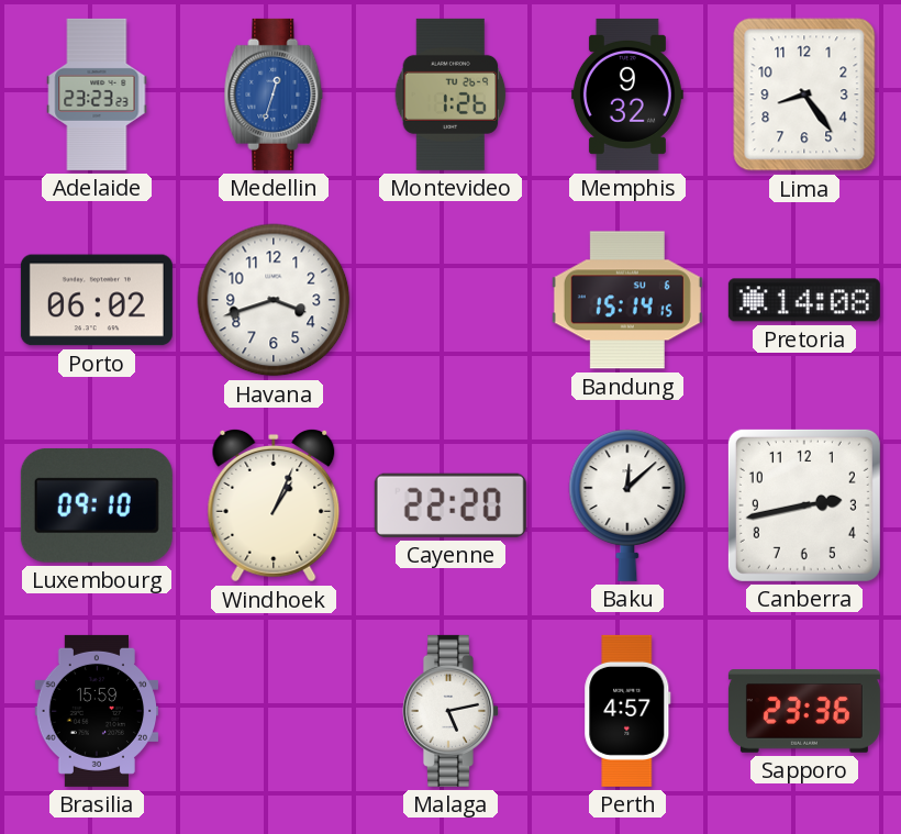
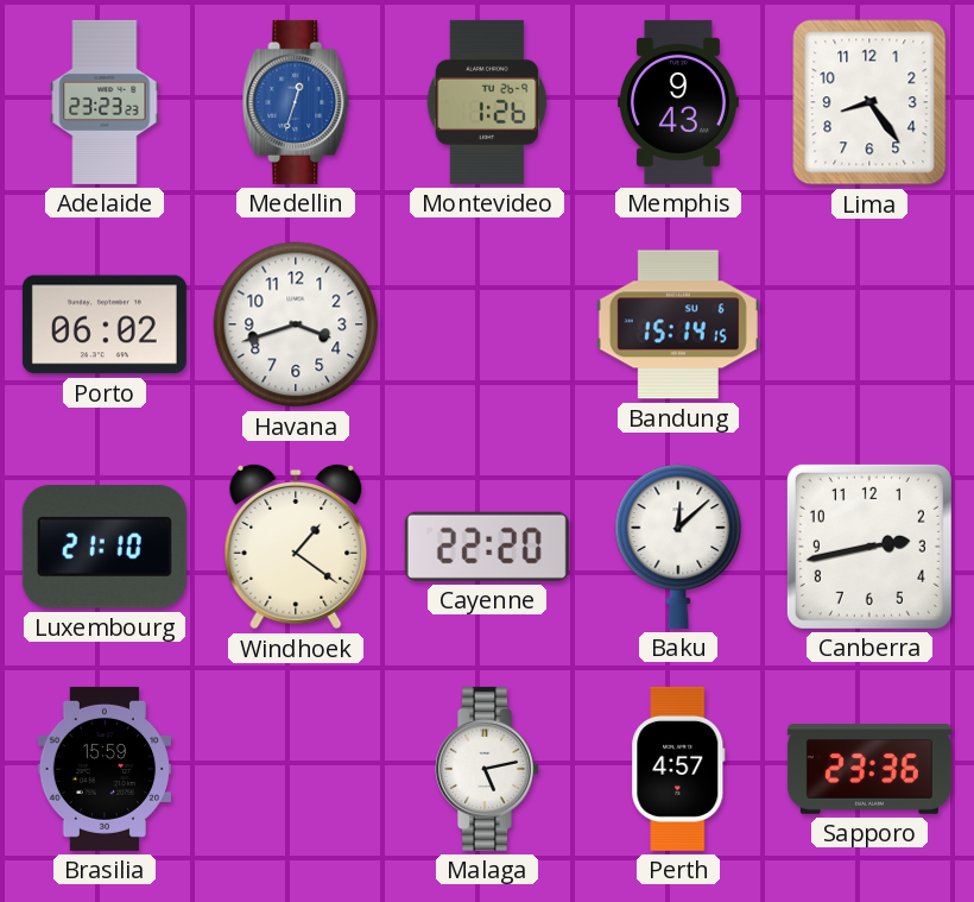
Memphis: 9:32 -> 9:43 (678, 102)
Pretoria: 14:08 -> none (804, 300)
Luxembourg: 09:10 -> 21:10 (105, 547)
Windhoek: 1:04 -> 1:21 (296, 547)
